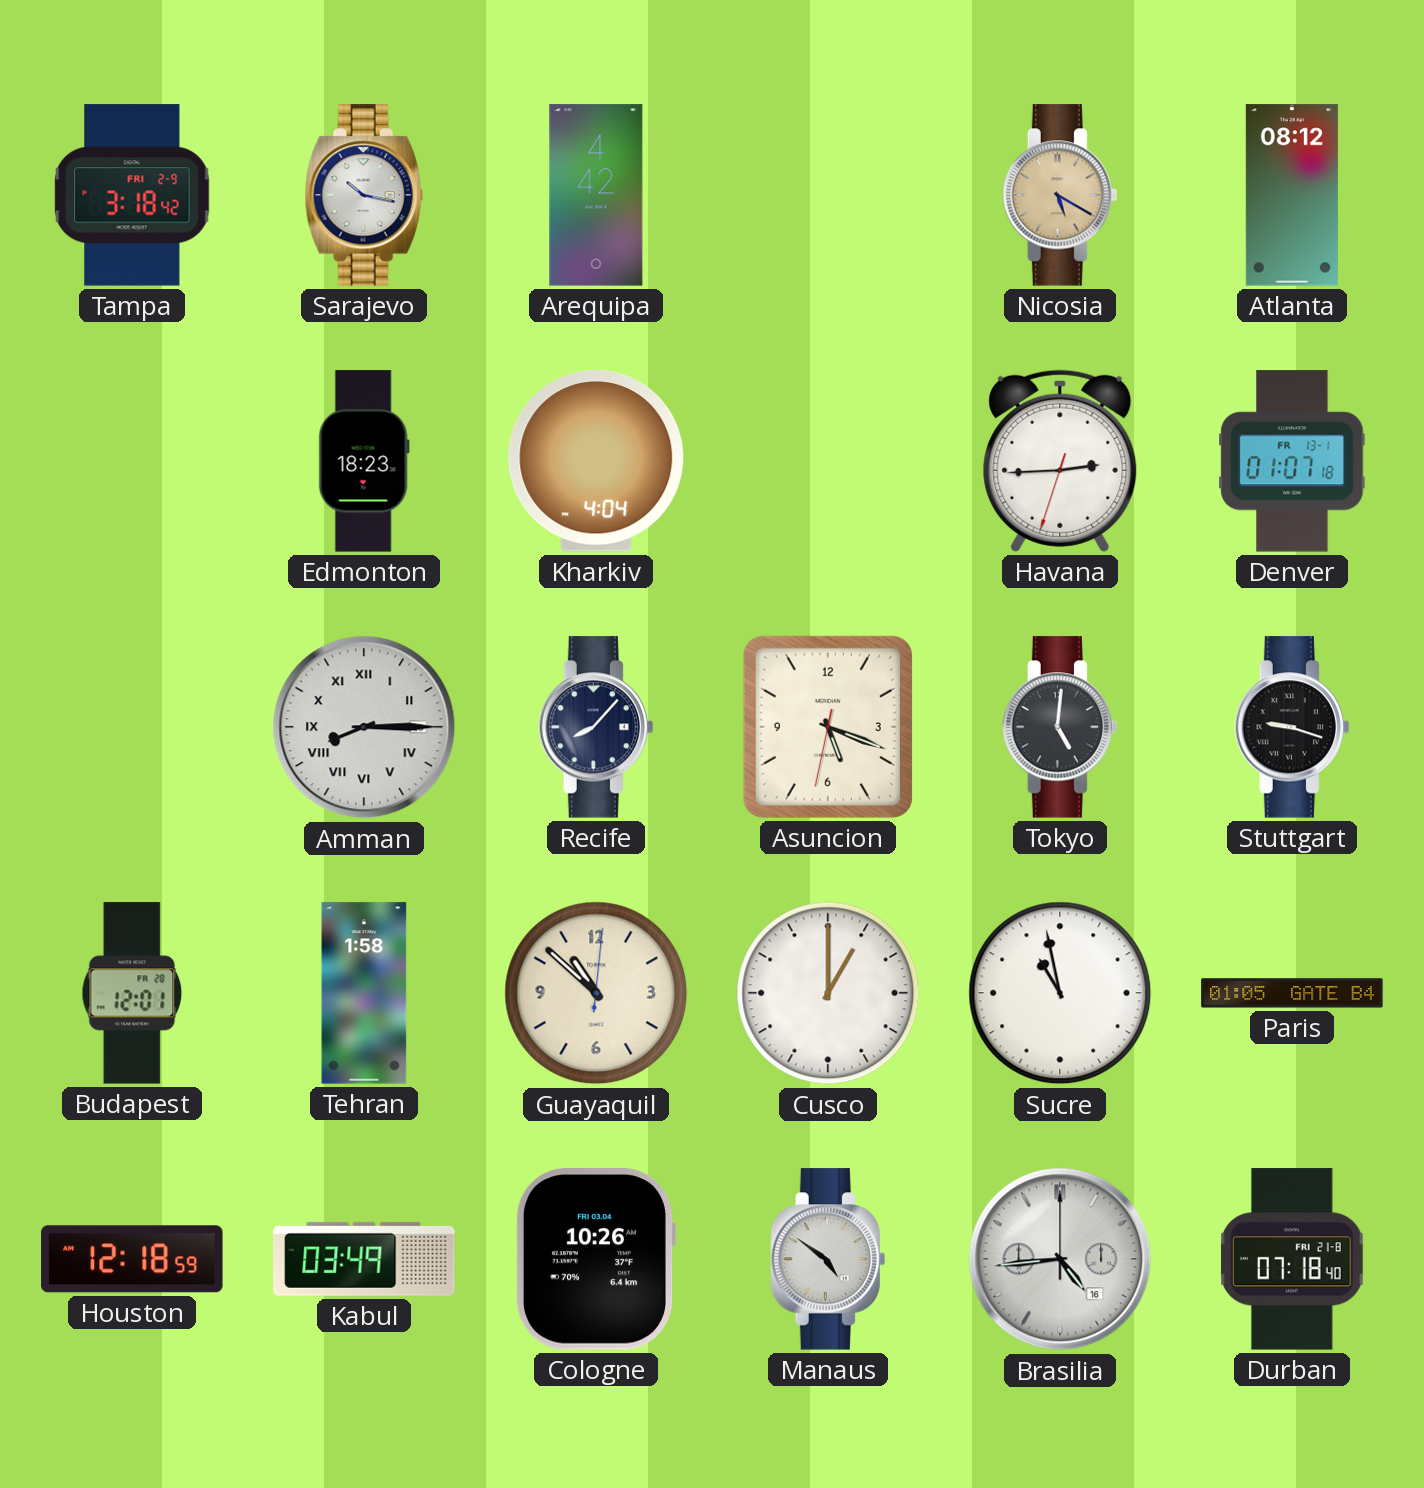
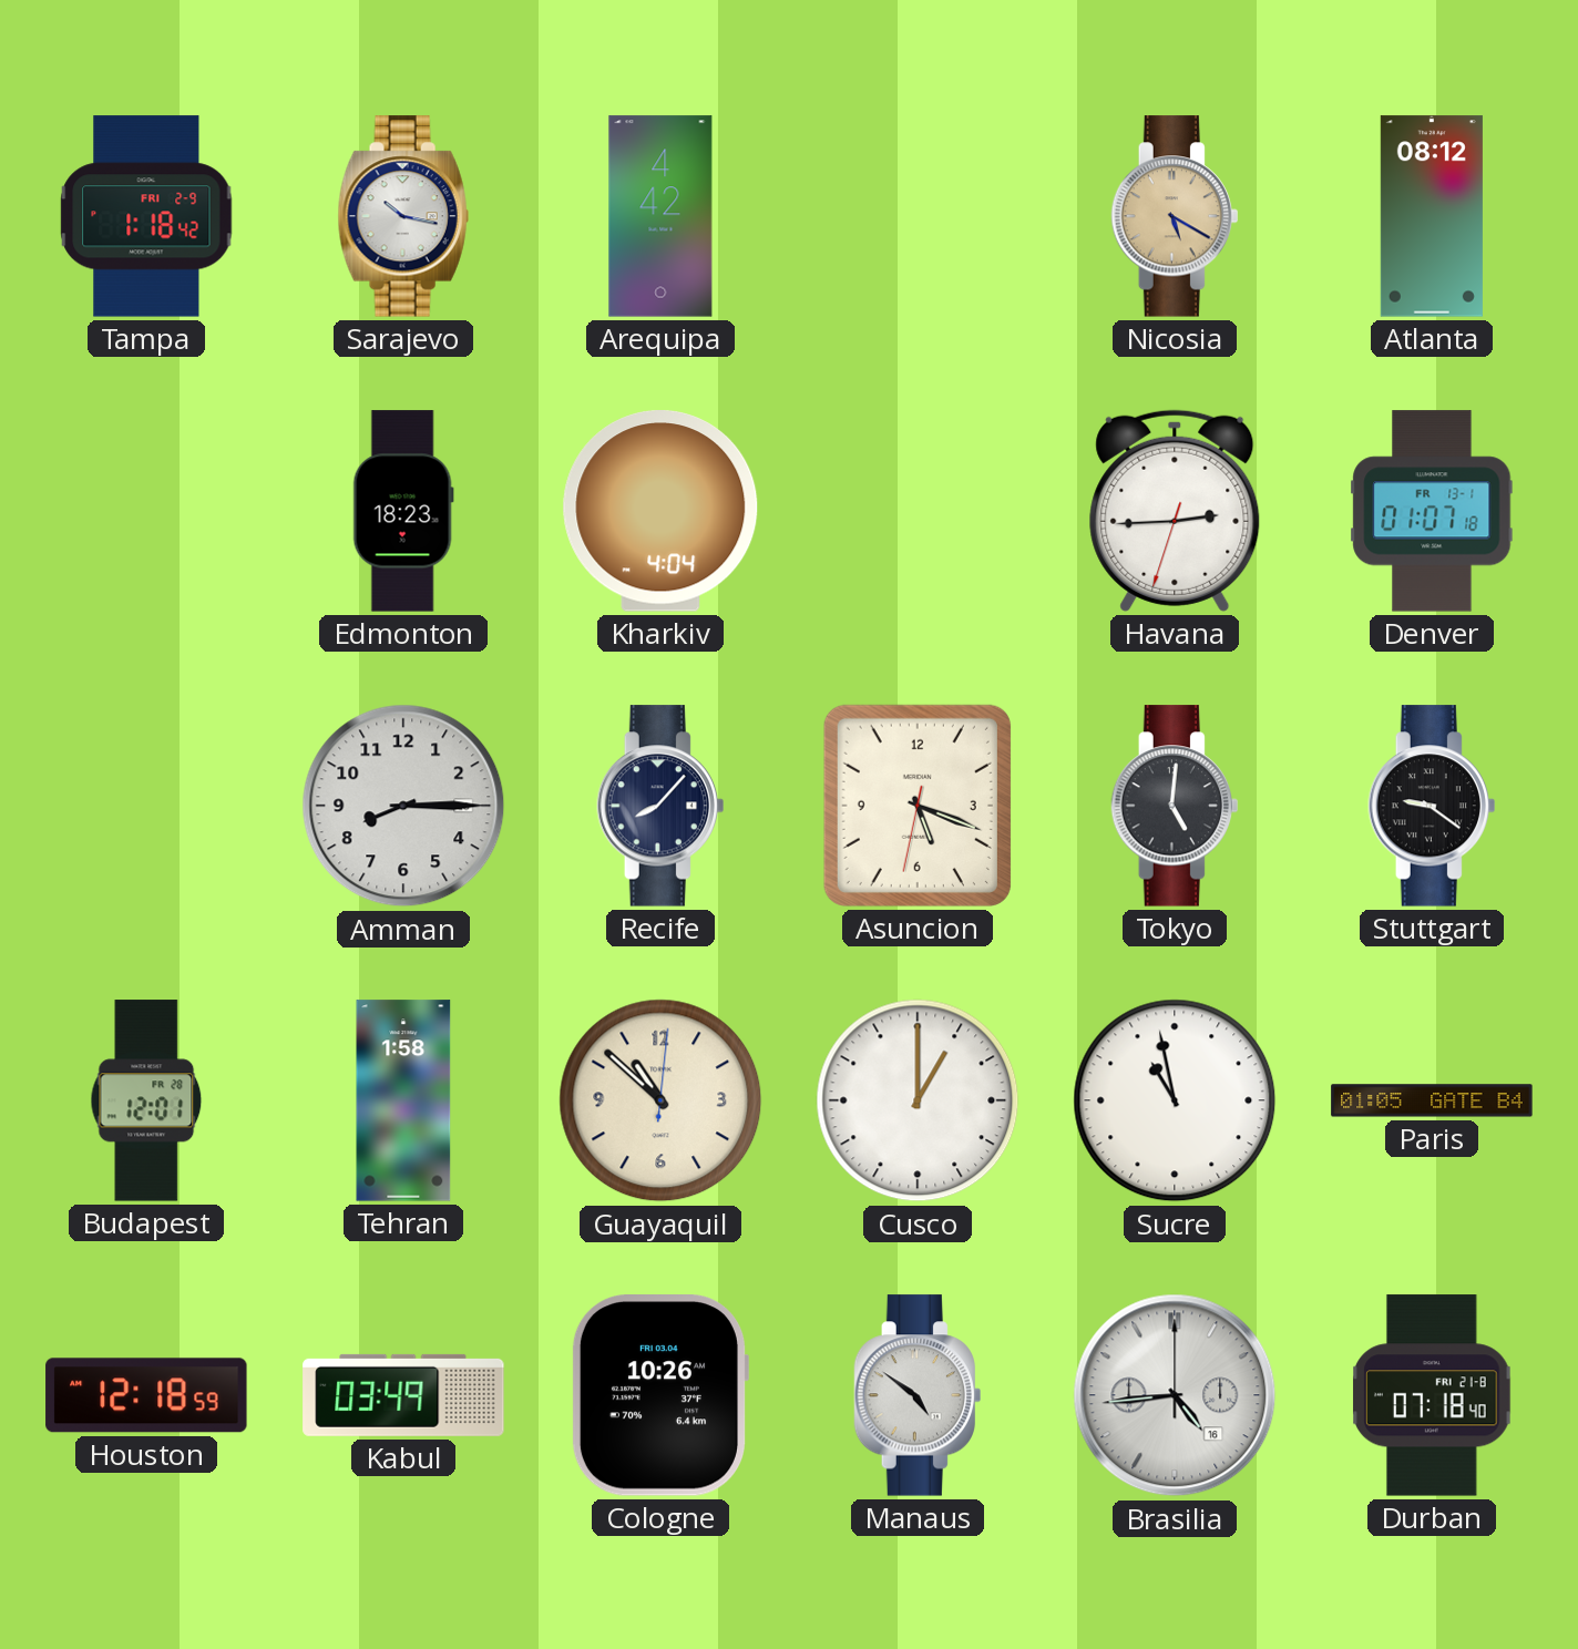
Tampa: 3:18 -> 1:18 (146, 216)
Amman numerals: Roman -> Arabic (403, 806)
Stuttgart: 9:18 -> 9:21 (1431, 806)
